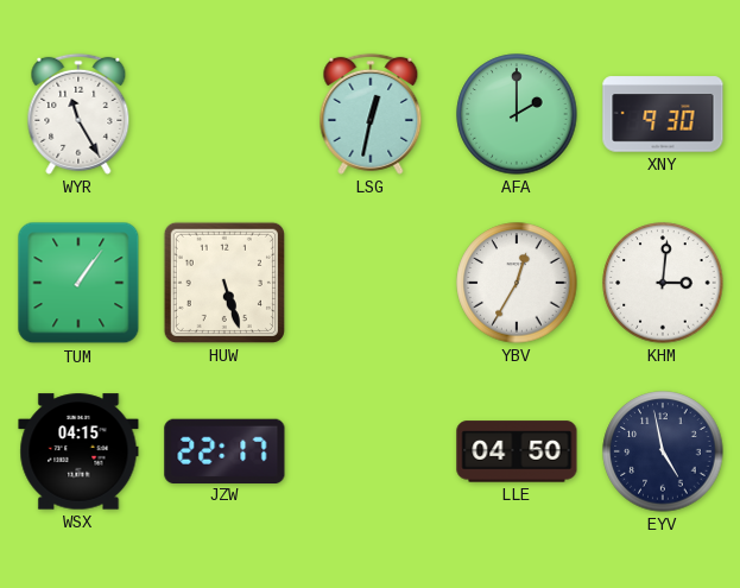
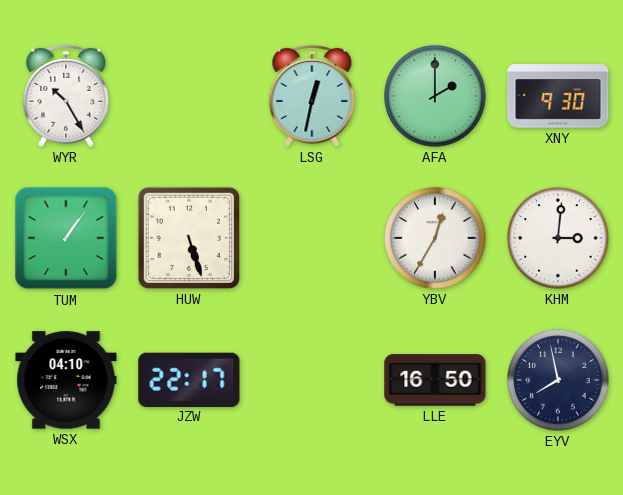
WYR: 11:25 -> 10:25 (66, 96)
WSX: 04:15 -> 04:10 (66, 380)
LLE: 04:50 -> 16:50 (435, 380)
EYV: 4:58 -> 7:58 (558, 380)
